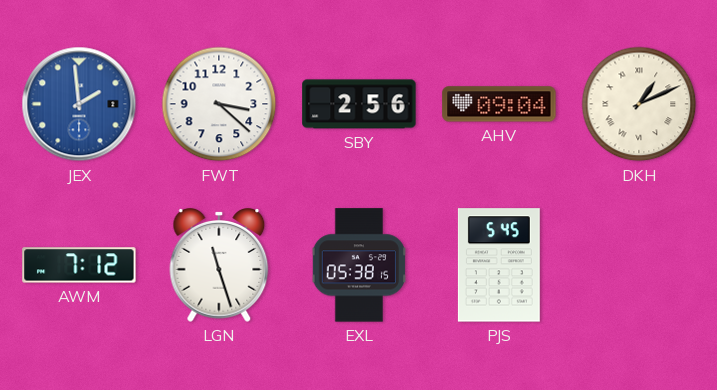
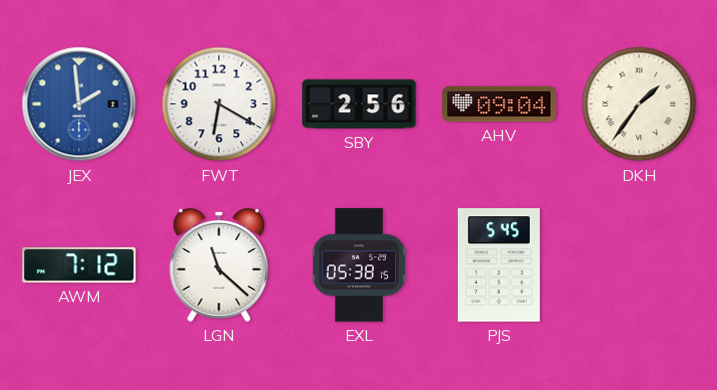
FWT: 3:22 -> 6:20 (219, 104)
DKH: 1:11 -> 1:36 (639, 104)
LGN: 11:27 -> 11:22 (219, 266)
